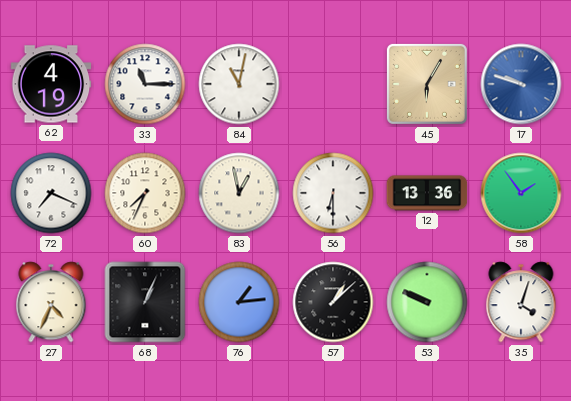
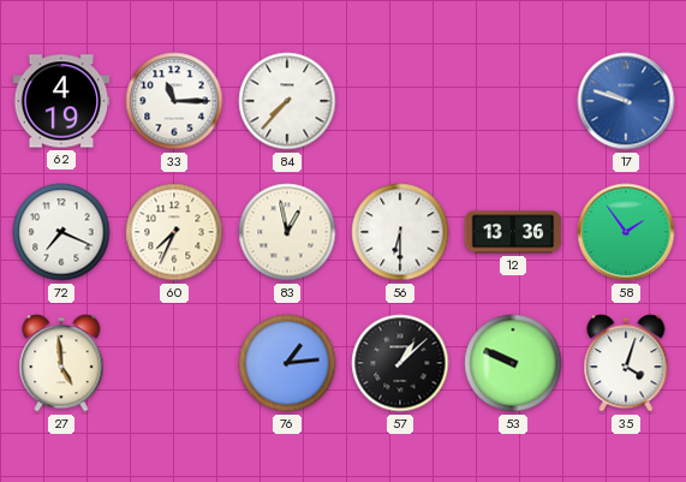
84: 11:02 -> 7:37 (287, 101)
45: 6:05 -> none (427, 84)
27: 4:34 -> 4:59 (61, 363)
68: 1:04 -> none (145, 302)
